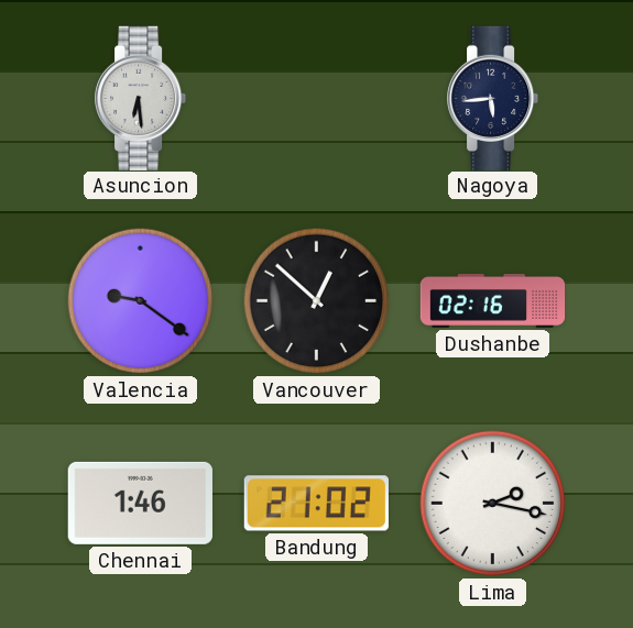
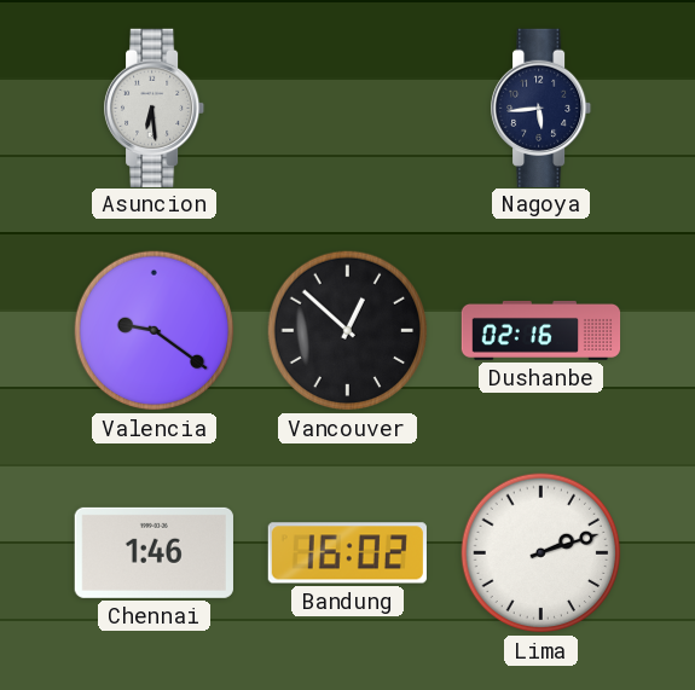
Bandung: 21:02 -> 16:02 (347, 553)
Lima: 2:17 -> 2:12 (541, 553)
